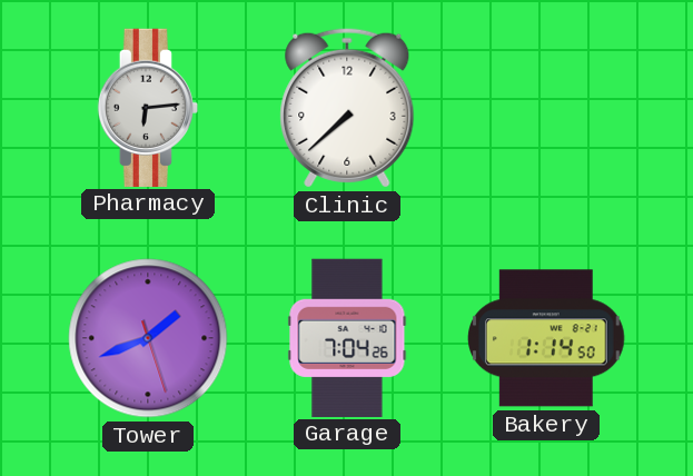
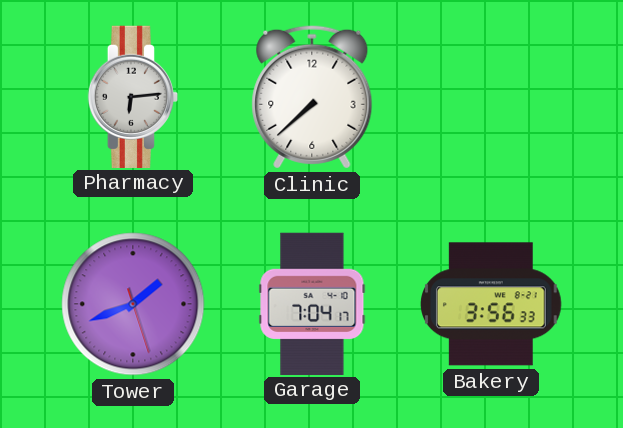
Garage: 7:04:26 -> 7:04:17 (312, 303)
Bakery: 1:14 -> 3:56 (492, 304)
